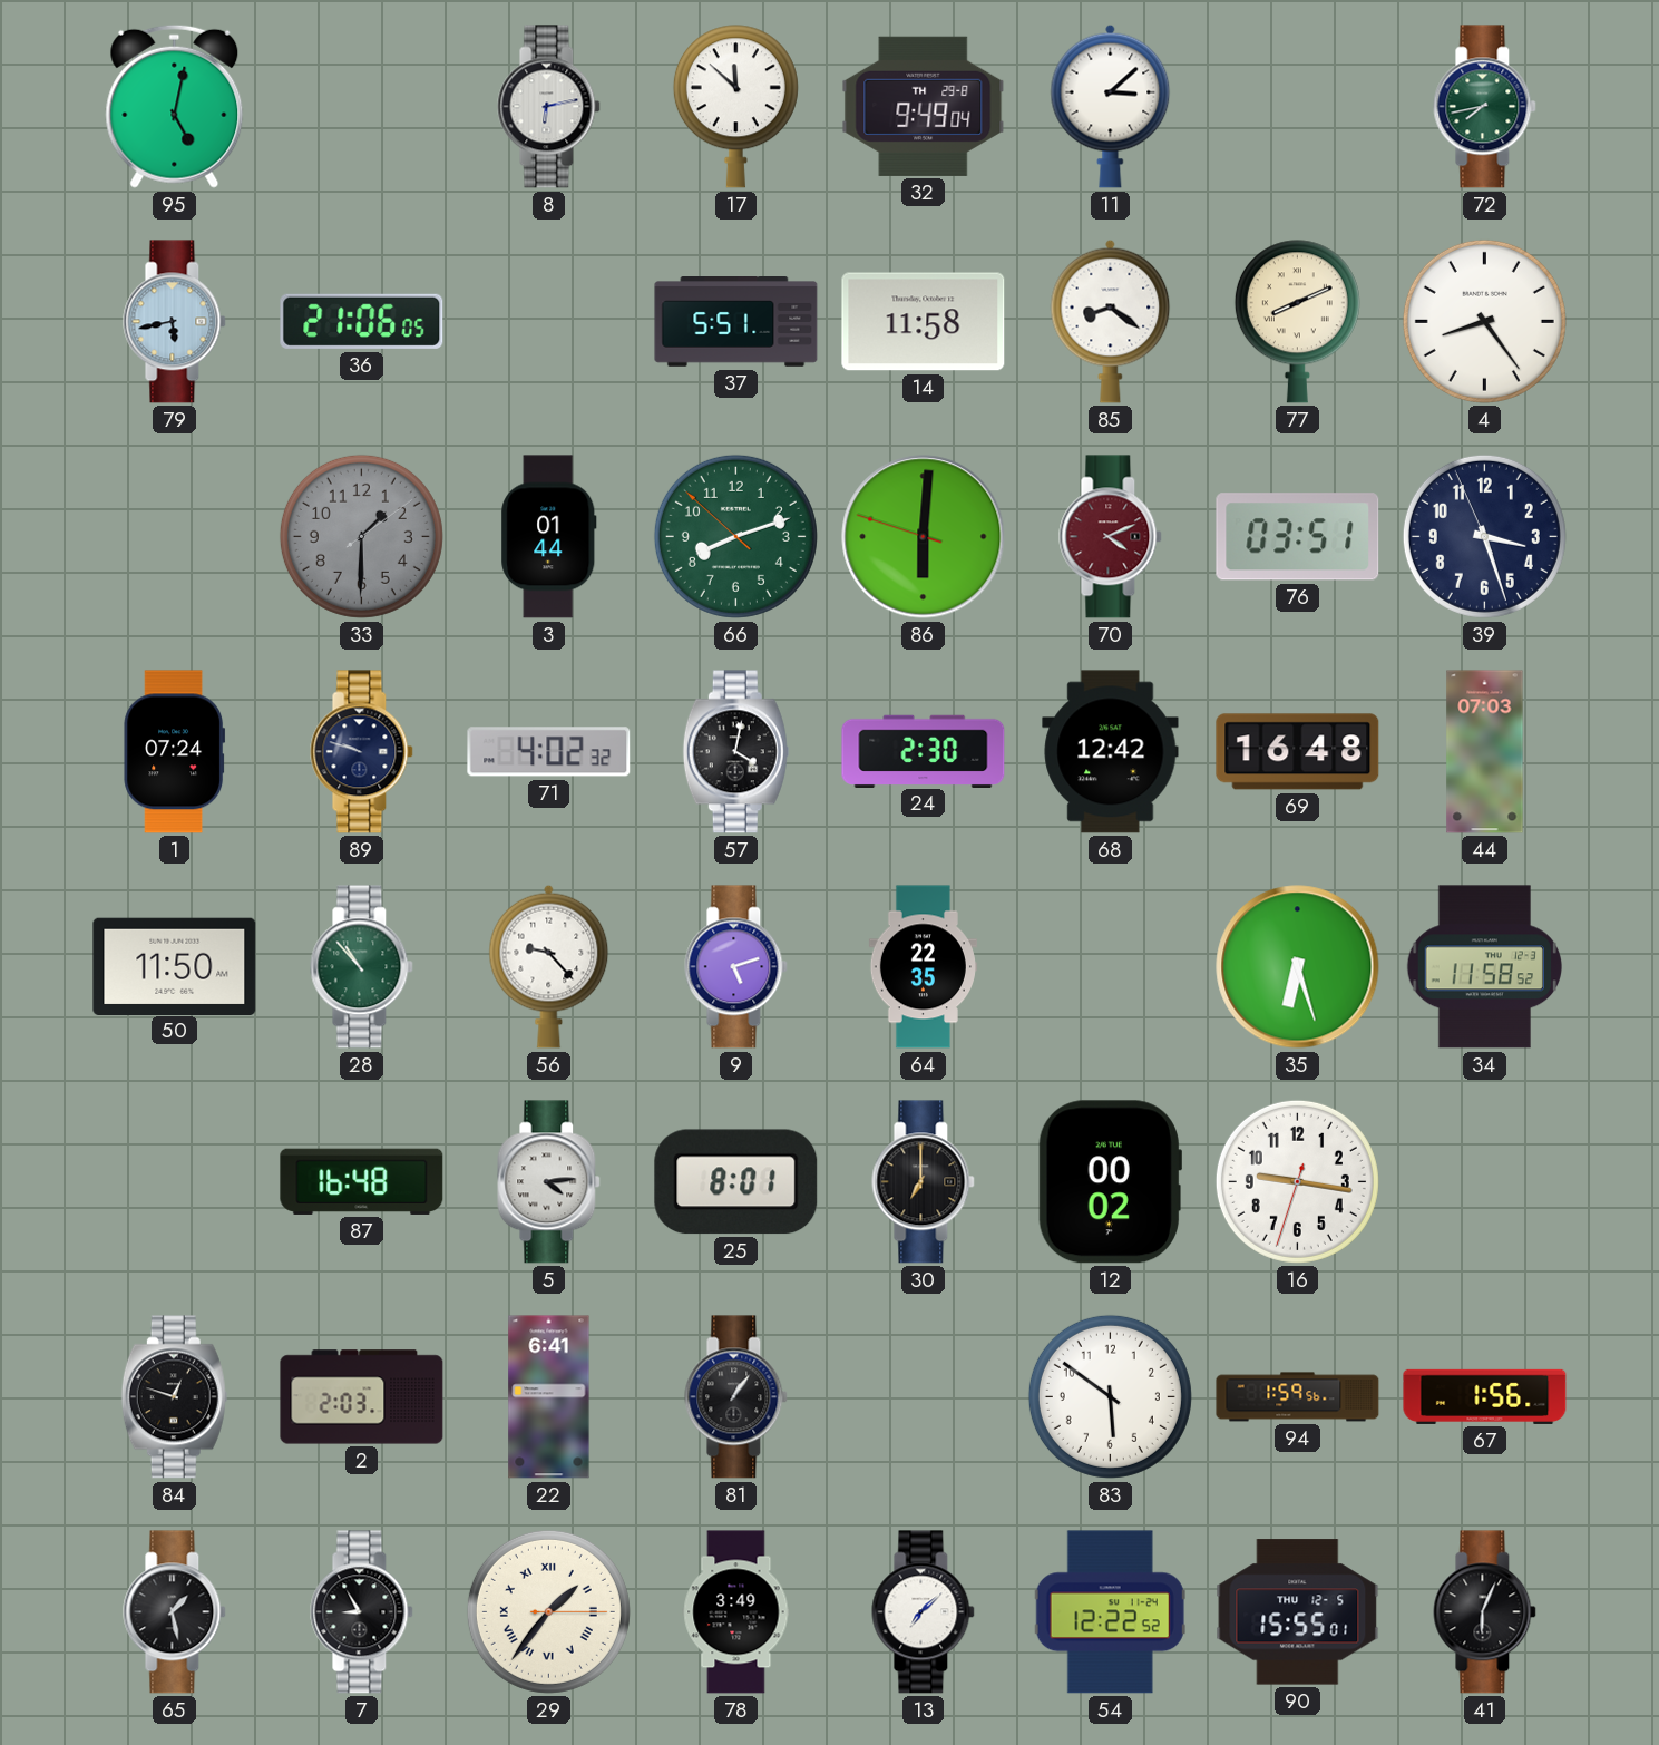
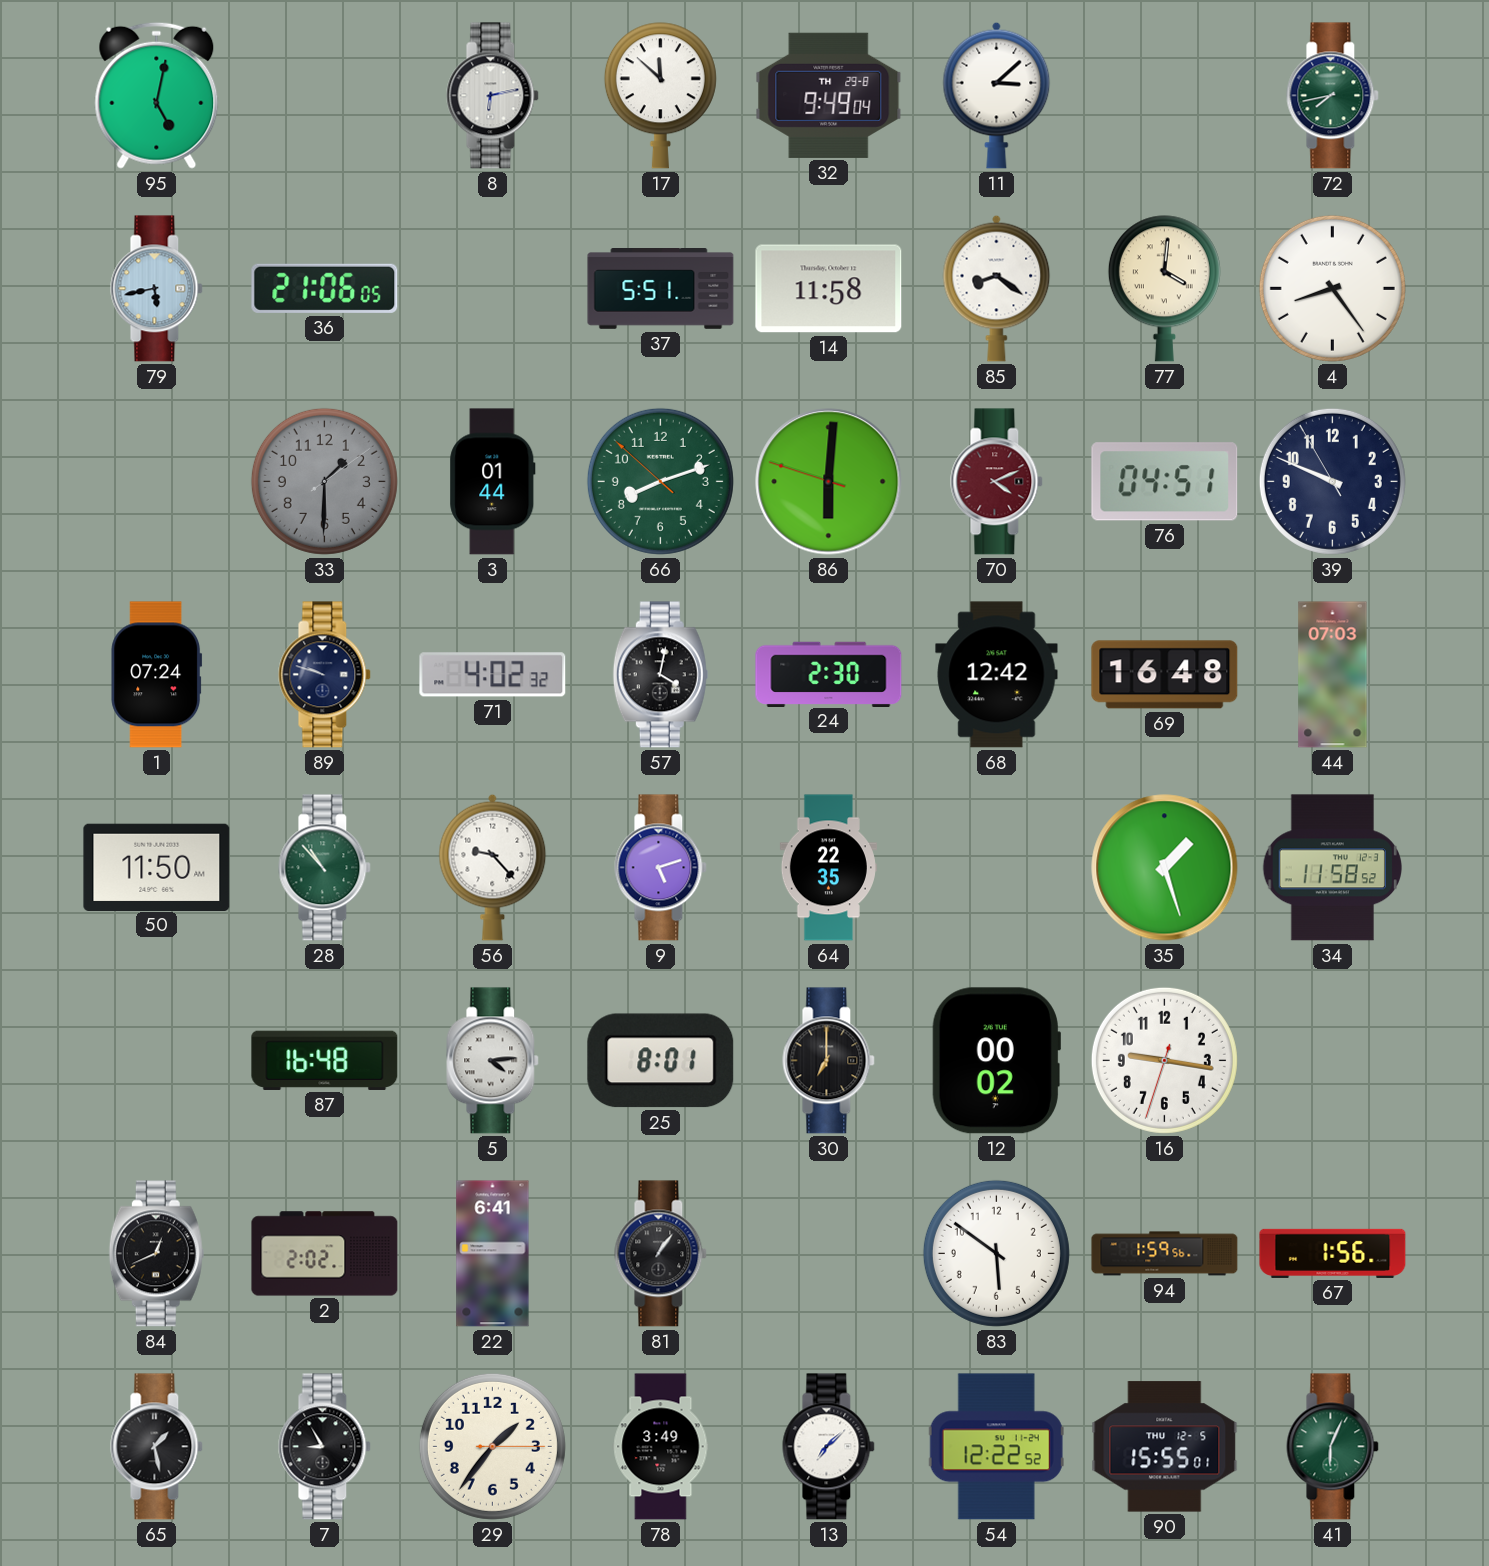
77: 8:11 -> 4:01 (1164, 289)
76: 03:51 -> 04:51 (1165, 482)
39: 3:26 -> 9:48 (1332, 481)
35: 6:27 -> 1:27 (1165, 868)
84: 12:48 -> 12:41 (156, 1254)
2: 2:03 -> 2:02 (325, 1254)
29 numerals: Roman -> Arabic (492, 1446)
41 dial: black -> green (1333, 1447)
